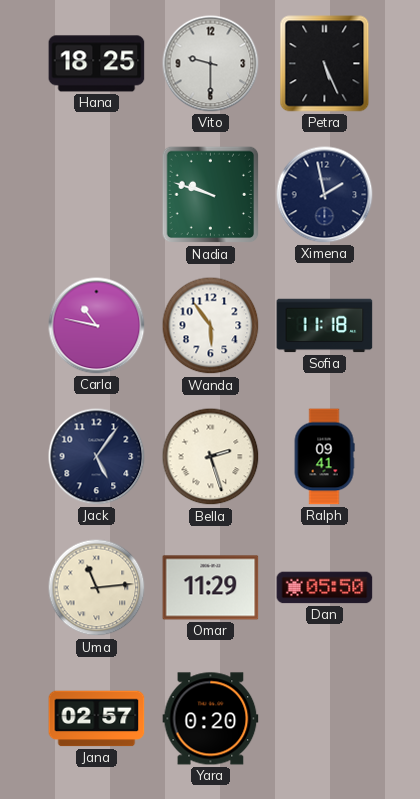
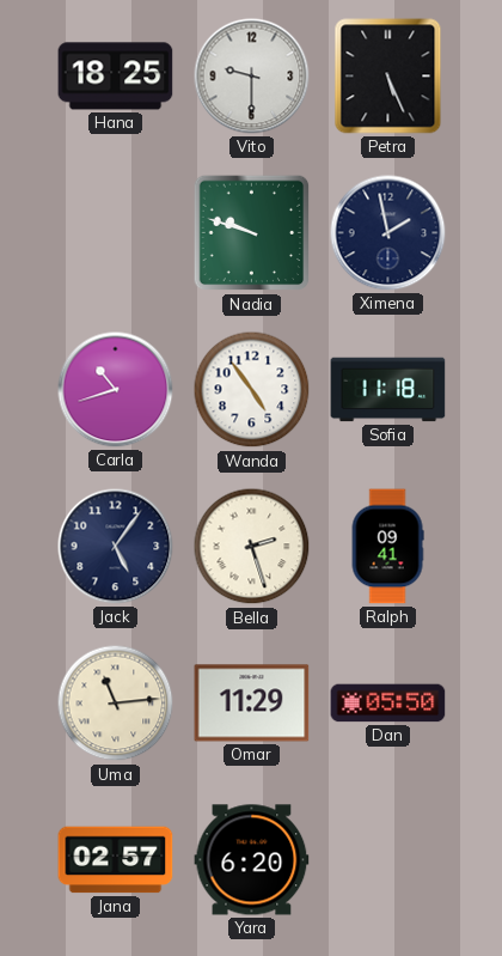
Carla: 10:47 -> 10:42 (116, 390)
Wanda: 5:54 -> 4:54 (252, 390)
Yara: 0:20 -> 6:20 (252, 860)
